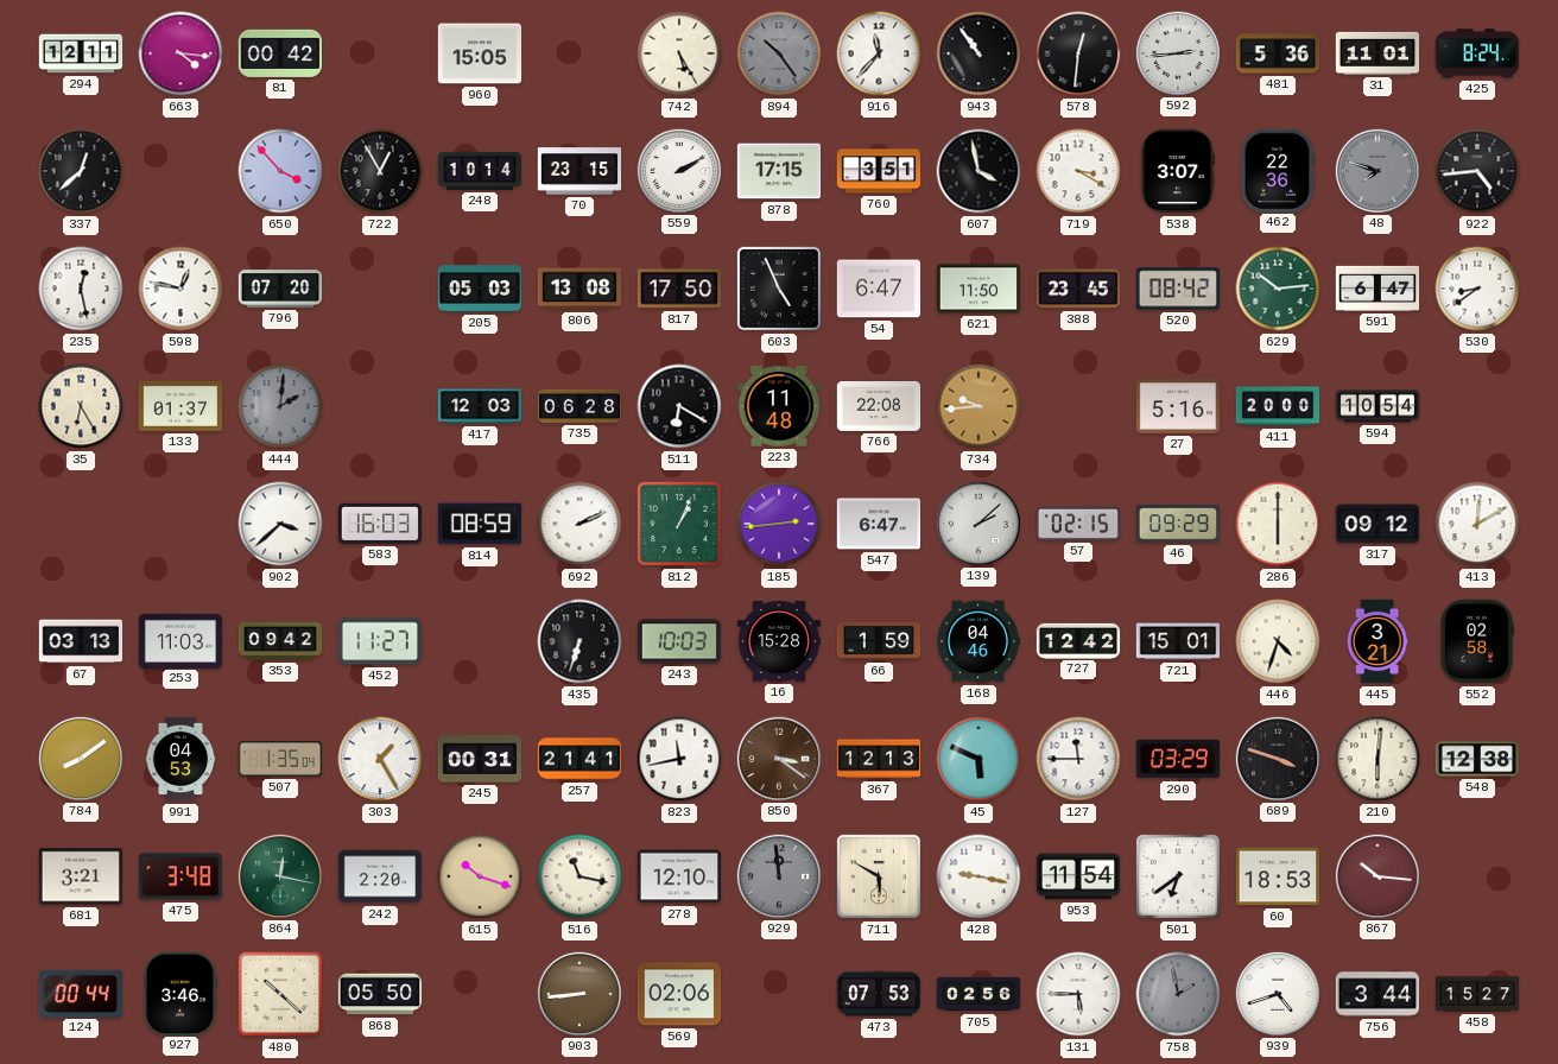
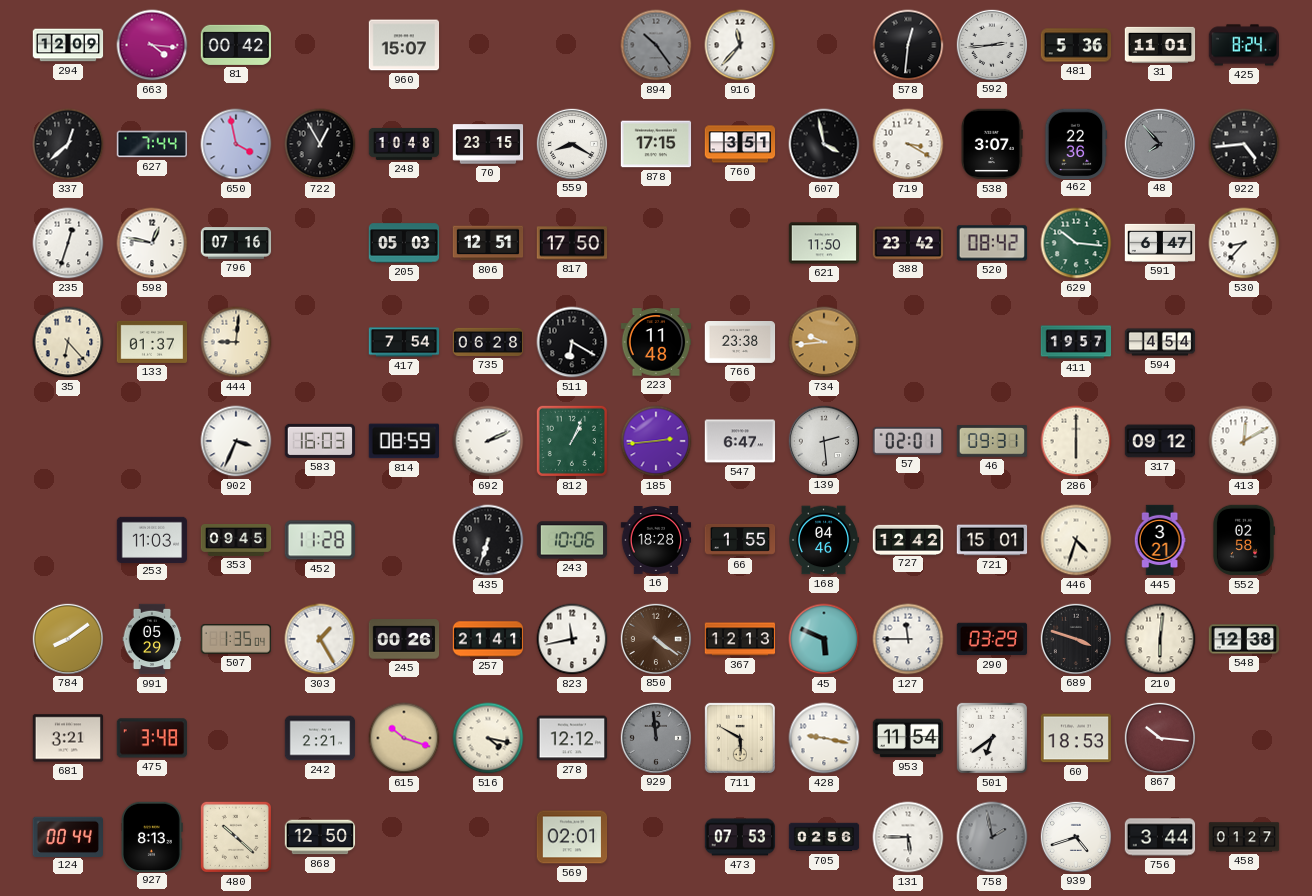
294: 12:11 -> 12:09 (68, 45)
960: 15:05 -> 15:07 (404, 45)
742: 5:25 -> none (679, 53)
943: 10:54 -> none (978, 53)
627: none -> 7:44 (152, 144)
650: 3:53 -> 3:58 (236, 144)
248: 10:14 -> 10:48 (404, 144)
559: 2:10 -> 8:20 (571, 143)
48: 7:48 -> 7:53 (1159, 143)
235: 12:28 -> 12:33 (68, 243)
796: 07:20 -> 07:16 (236, 243)
806: 13:08 -> 12:51 (488, 243)
603: 4:56 -> none (779, 289)
54: 6:47 -> none (879, 289)
388: 23:45 -> 23:42 (908, 243)
629: 10:14 -> 10:16 (1076, 243)
530: 8:39 -> 8:37 (1244, 243)
35: 6:25 -> 6:23 (68, 342)
444: 2:01 -> 9:01 (236, 342)
444 dial: grey -> cream (236, 342)
417: 12:03 -> 7:54 (404, 342)
766: 22:08 -> 23:38 (740, 343)
27: 5:16 -> none (1178, 406)
411: 20:00 -> 19:57 (1076, 342)
594: 10:54 -> 4:54 (1160, 342)
902: 3:38 -> 3:34 (236, 441)
139: 2:08 -> 2:29 (823, 440)
57: 02:15 -> 02:01 (907, 441)
46: 09:29 -> 09:31 (992, 441)
67: 03:13 -> none (81, 641)
353: 09:42 -> 09:45 (236, 541)
452: 11:27 -> 11:28 (319, 540)
243: 10:03 -> 10:06 (572, 540)
16: 15:28 -> 18:28 (656, 541)
66: 1:59 -> 1:55 (740, 540)
991: 04:53 -> 05:29 (152, 639)
245: 00:31 -> 00:26 (404, 639)
850: 3:21 -> 4:21 (655, 638)
864: 12:17 -> none (279, 875)
242: 2:20 -> 2:21 (320, 738)
516: 11:17 -> 4:17 (488, 738)
278: 12:10 -> 12:12 (572, 738)
927: 3:46 -> 8:13 (152, 836)
868: 05:50 -> 12:50 (320, 837)
903: 8:44 -> none (578, 993)
569: 02:06 -> 02:01 (572, 837)
458: 15:27 -> 01:27 (1244, 837)
